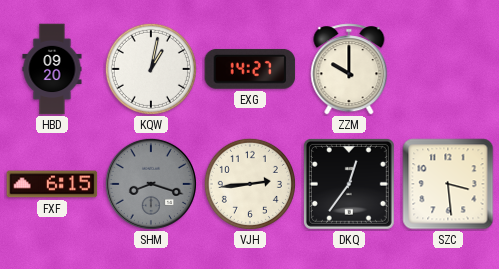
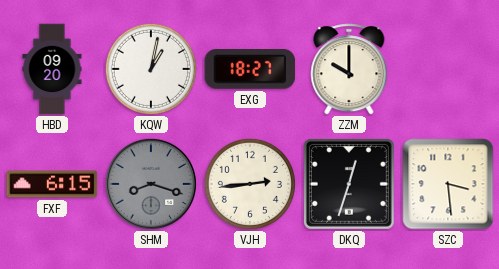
EXG: 14:27 -> 18:27 (250, 69)
DKQ: 12:36 -> 12:33 (349, 184)
